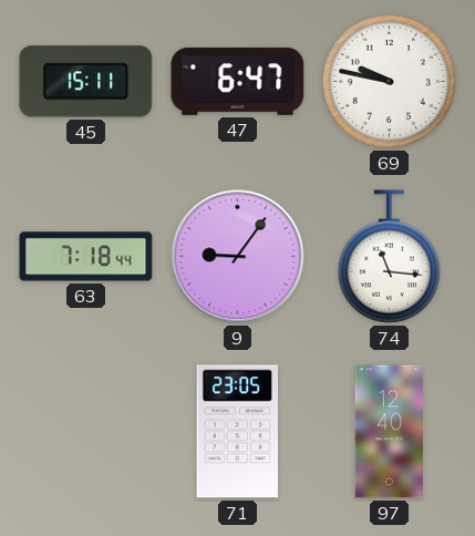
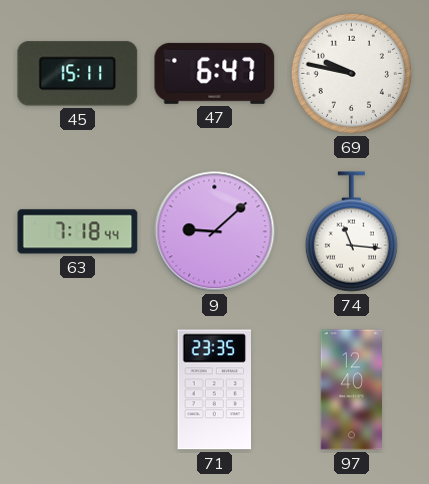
9: 9:06 -> 9:08 (215, 232)
71: 23:05 -> 23:35 (215, 390)
